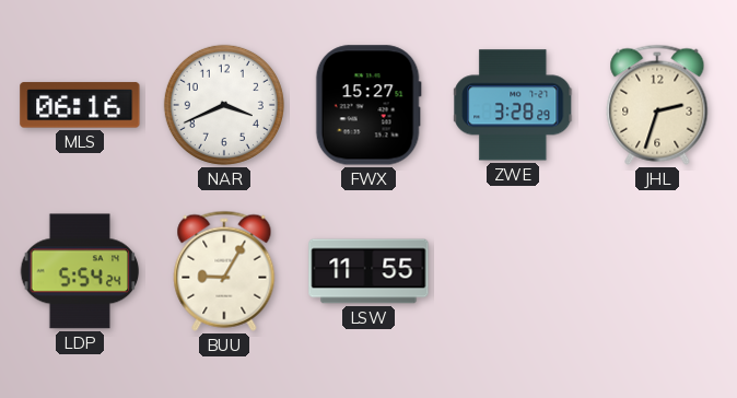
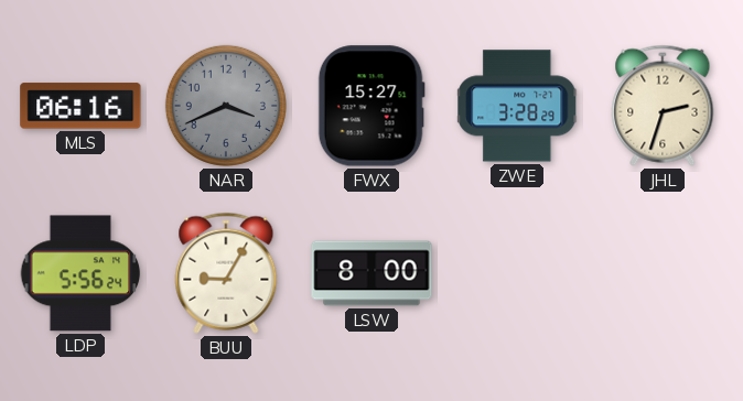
NAR dial: white -> grey (226, 106)
LDP: 5:54 -> 5:56 (80, 273)
LSW: 11:55 -> 8:00 (371, 273)
